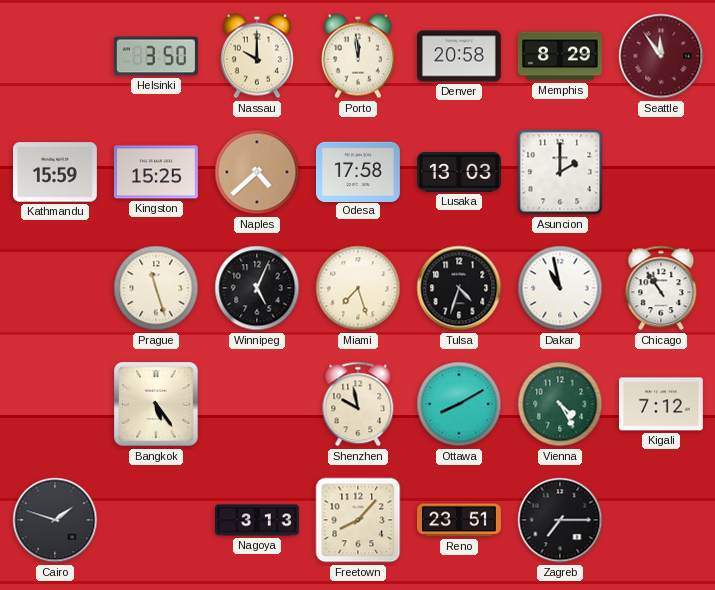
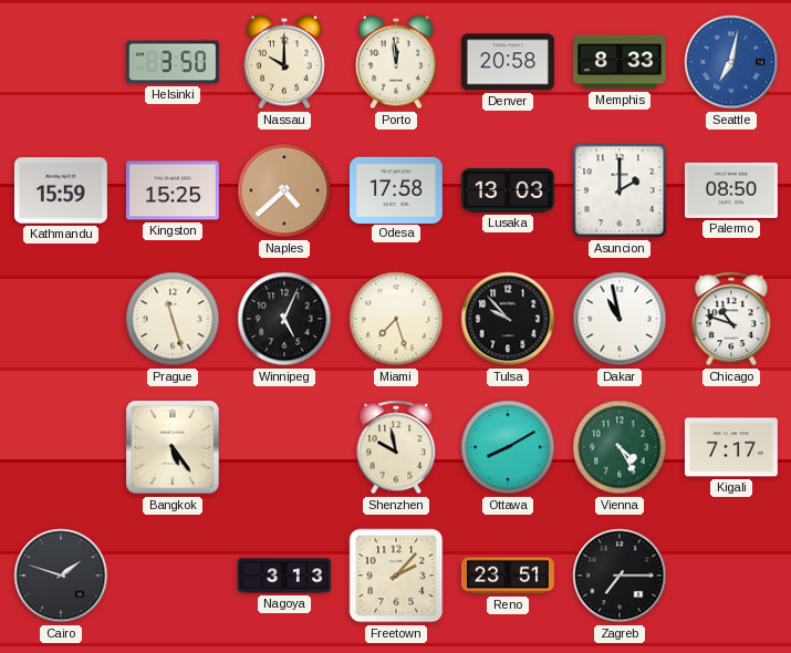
Memphis: 8:29 -> 8:33 (620, 62)
Seattle: 11:54 -> 7:02 (731, 62)
Seattle dial: burgundy -> blue (731, 62)
Palermo: none -> 08:50 (731, 190)
Tulsa: 4:33 -> 9:53 (508, 319)
Chicago: 10:54 -> 10:48 (731, 319)
Kigali: 7:12 -> 7:17 (731, 447)
Freetown: 8:07 -> 2:07 (396, 576)
